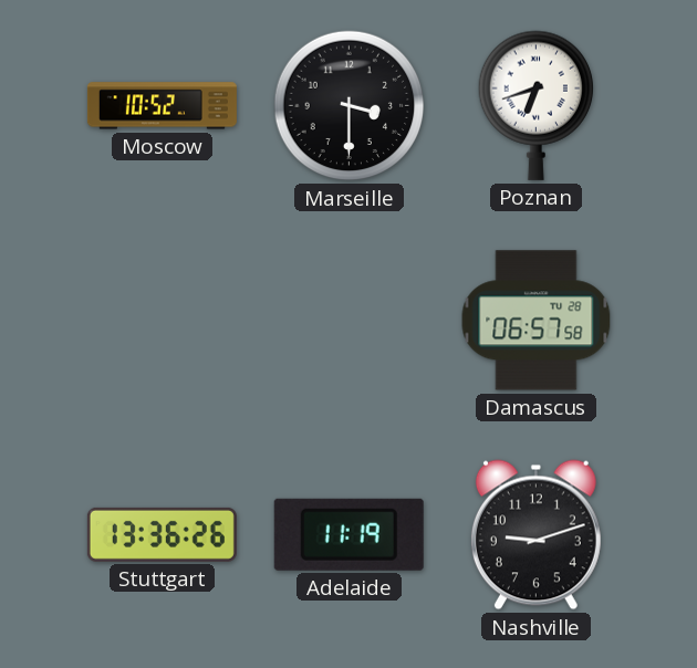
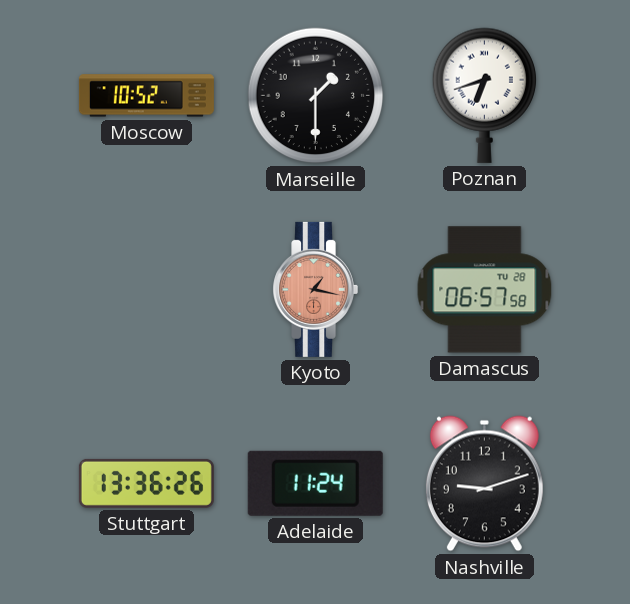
Marseille: 3:30 -> 1:30 (316, 96)
Kyoto: none -> 1:17 (315, 289)
Adelaide: 11:19 -> 11:24 (315, 483)
